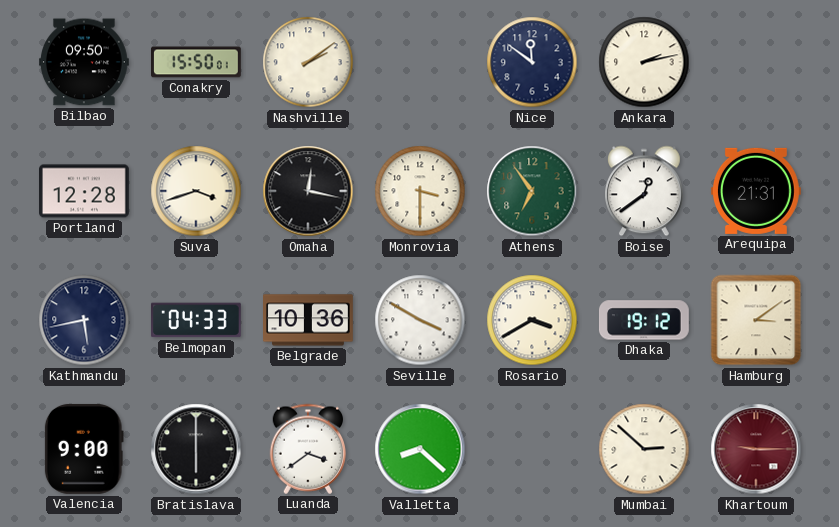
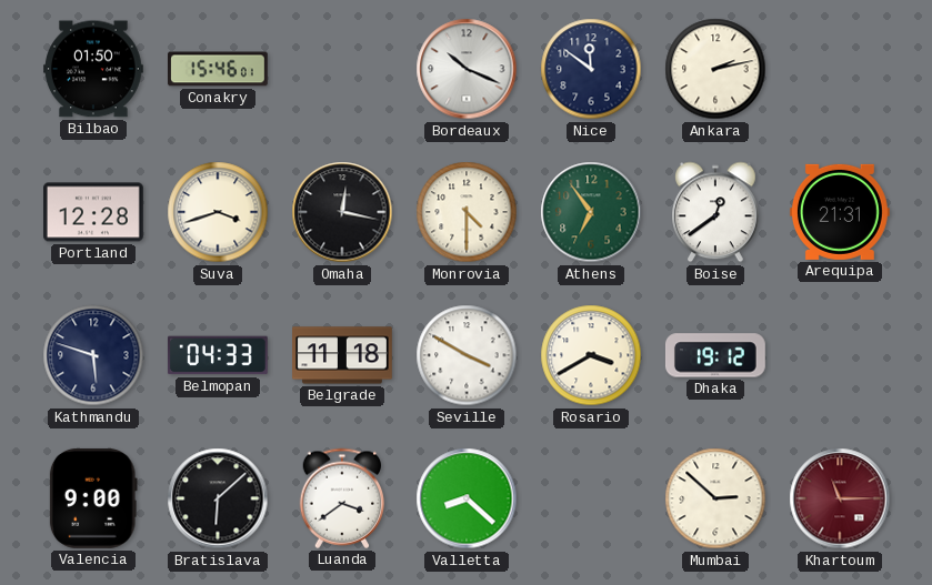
Bilbao: 09:50 -> 01:50 (94, 69)
Conakry: 15:50 -> 15:46 (219, 69)
Nashville: 2:09 -> none (308, 62)
Bordeaux: none -> 10:19 (467, 69)
Monrovia: 3:30 -> 4:30 (467, 212)
Kathmandu: 5:43 -> 5:48 (93, 355)
Belgrade: 10:36 -> 11:18 (343, 355)
Hamburg: 3:09 -> none (756, 320)
Bratislava: 6:00 -> 6:08 (218, 498)
Khartoum: 9:15 -> 11:15 (840, 498)
